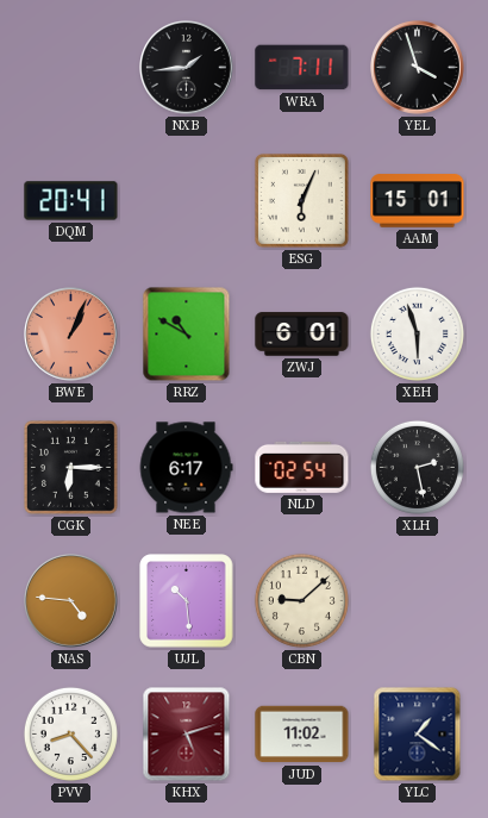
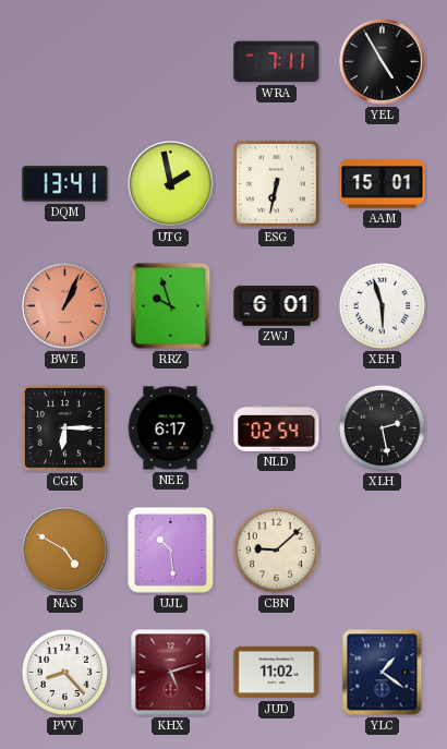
NXB: 1:44 -> none (187, 68)
YEL: 3:57 -> 4:55 (383, 62)
DQM: 20:41 -> 13:41 (65, 184)
UTG: none -> 1:58 (171, 184)
ESG: 6:04 -> 6:32 (276, 183)
RRZ: 10:50 -> 9:57 (171, 306)
NAS: 4:46 -> 4:50 (65, 551)
